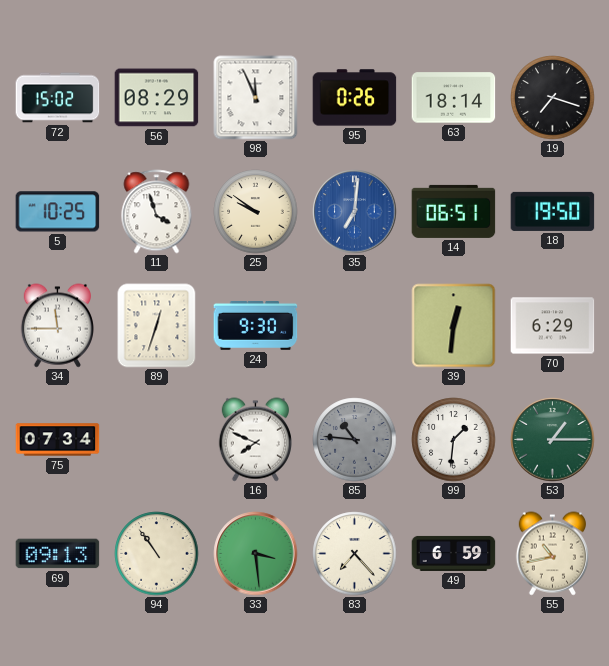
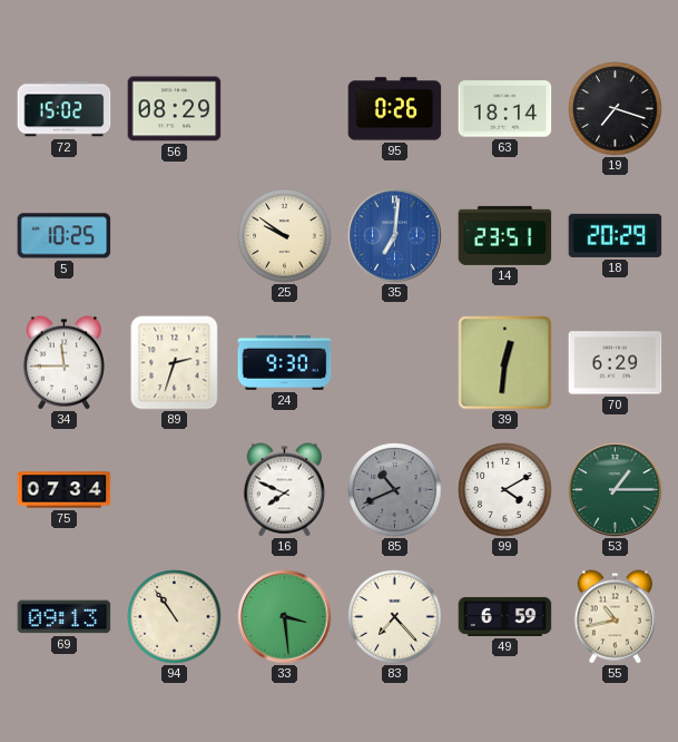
98: 11:56 -> none (256, 98)
11: 3:57 -> none (157, 212)
14: 06:51 -> 23:51 (505, 235)
18: 19:50 -> 20:29 (616, 235)
89: 12:33 -> 2:33 (175, 363)
85: 10:46 -> 10:41 (395, 490)
99: 1:31 -> 4:10 (505, 490)
